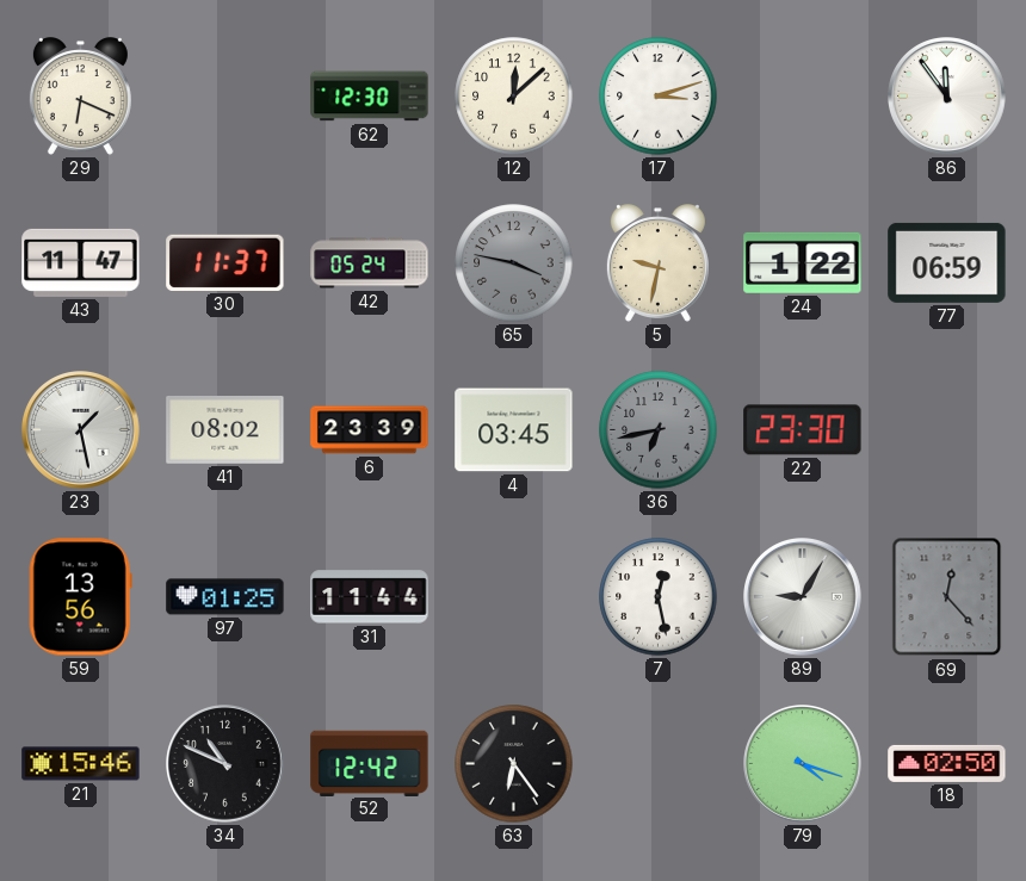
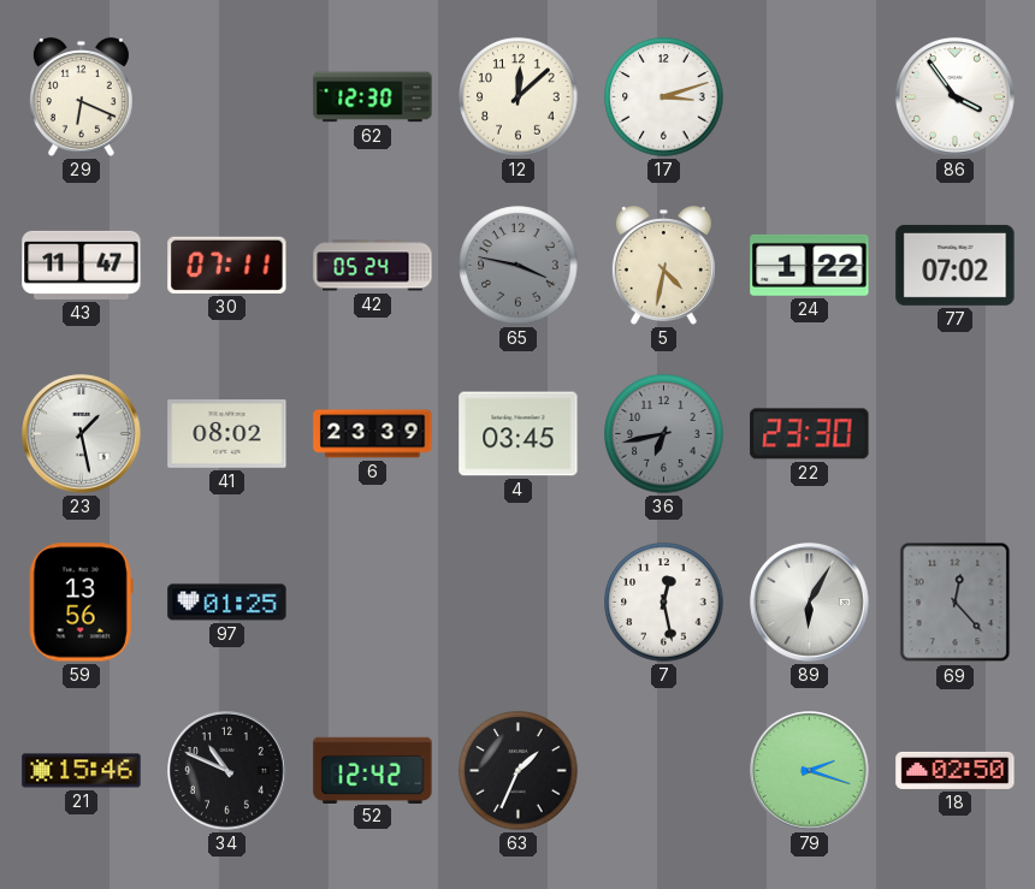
86: 11:54 -> 3:54 (956, 97)
30: 11:37 -> 07:11 (227, 265)
5: 9:32 -> 4:32 (663, 266)
77: 06:59 -> 07:02 (956, 265)
31: 11:44 -> none (370, 597)
89: 9:05 -> 6:05 (810, 603)
63: 6:24 -> 1:34 (519, 771)
79: 4:18 -> 2:18 (810, 771)
